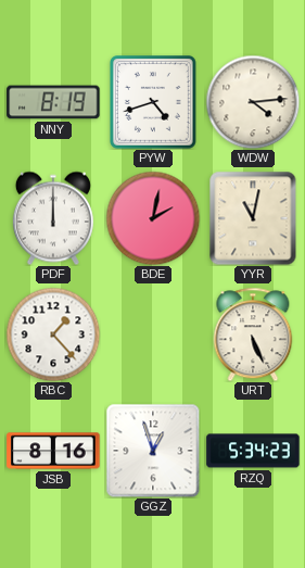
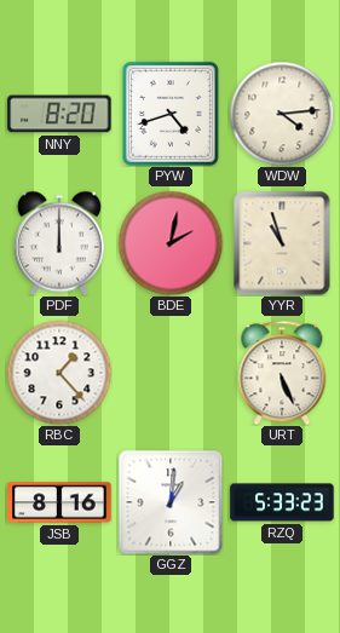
NNY: 8:19 -> 8:20 (59, 114)
YYR: 11:02 -> 10:57 (282, 243)
GGZ: 12:57 -> 1:01 (171, 502)
RZQ: 5:34 -> 5:33 (282, 502)
